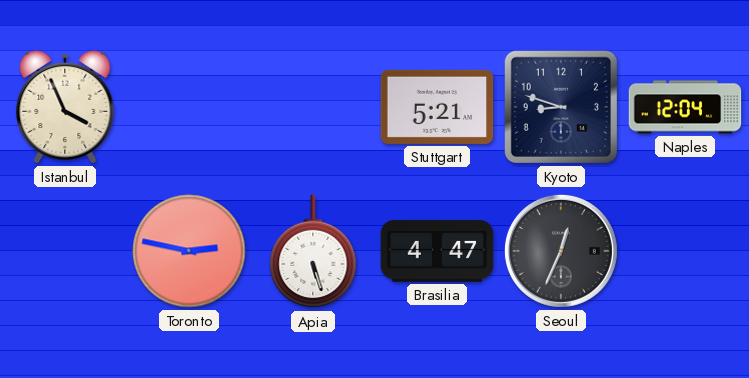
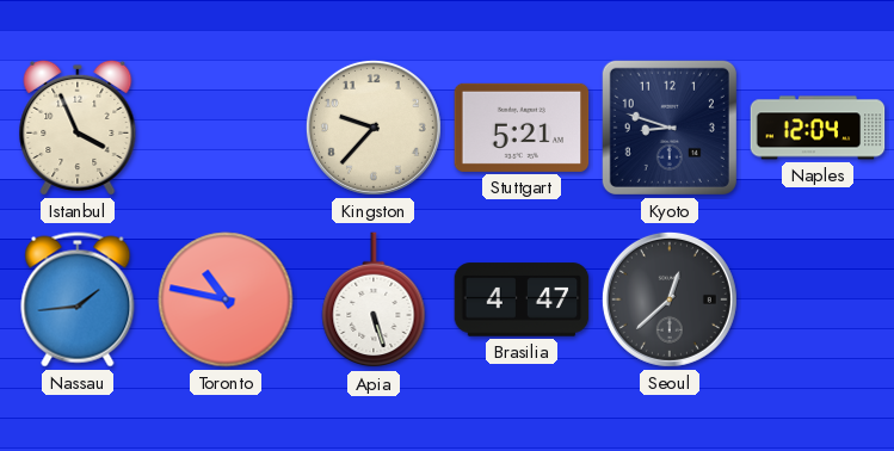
Kingston: none -> 9:37 (374, 128)
Nassau: none -> 1:44 (78, 299)
Toronto: 2:47 -> 10:47 (226, 299)
Seoul: 12:34 -> 12:38 (670, 299)
